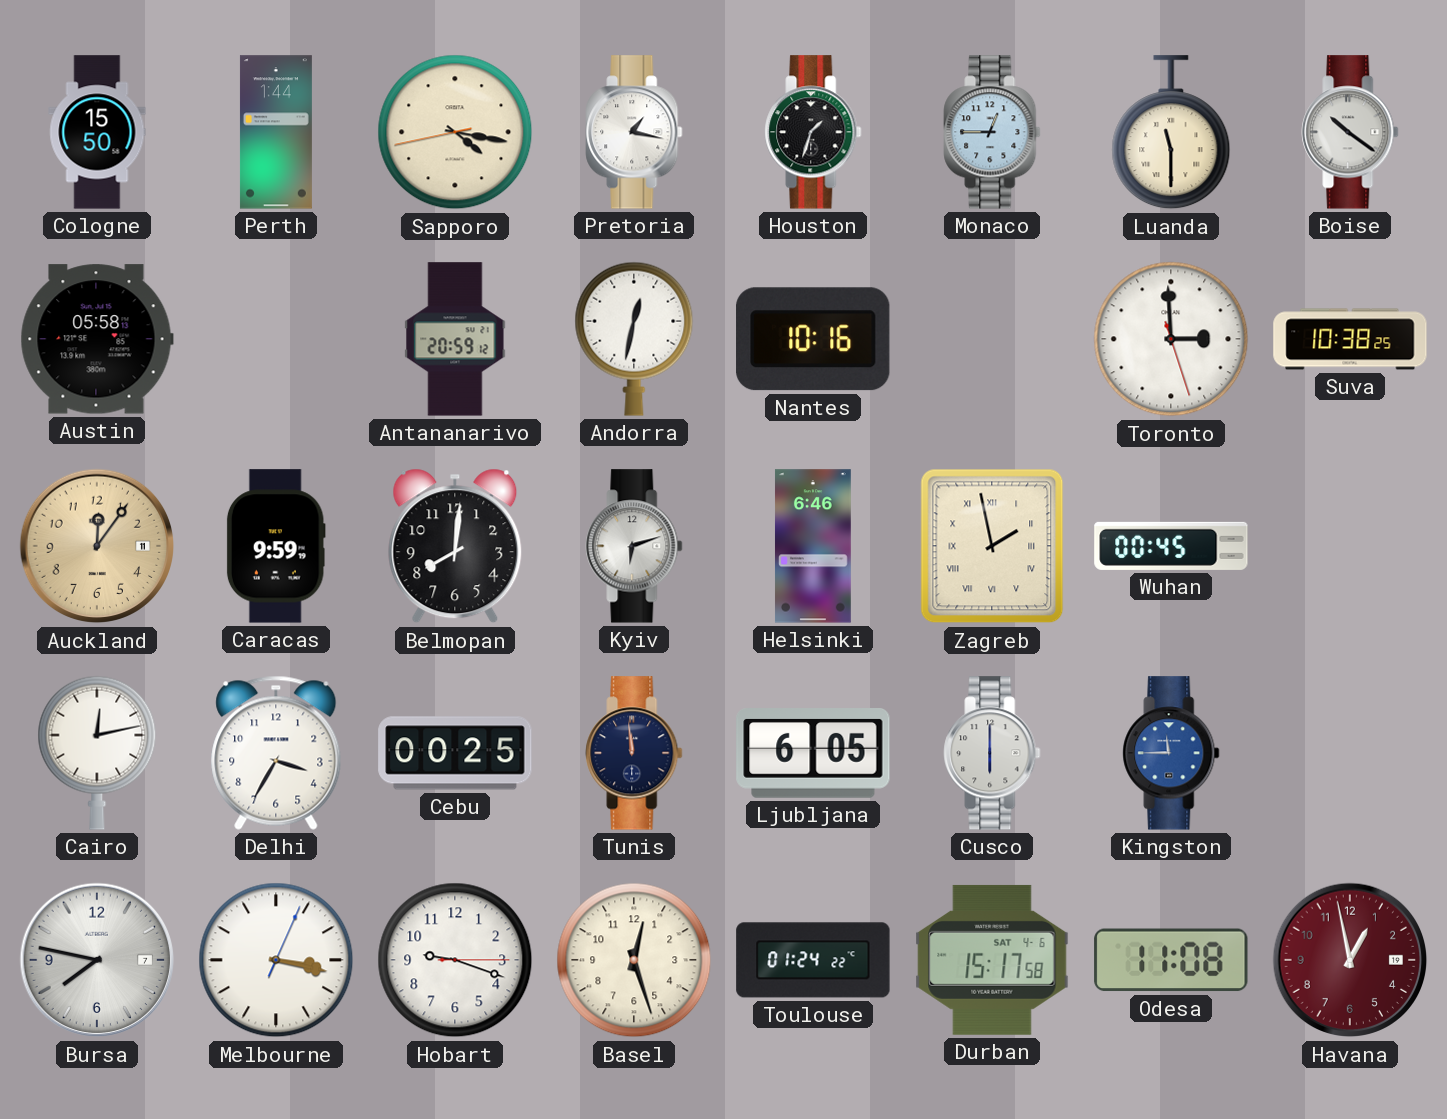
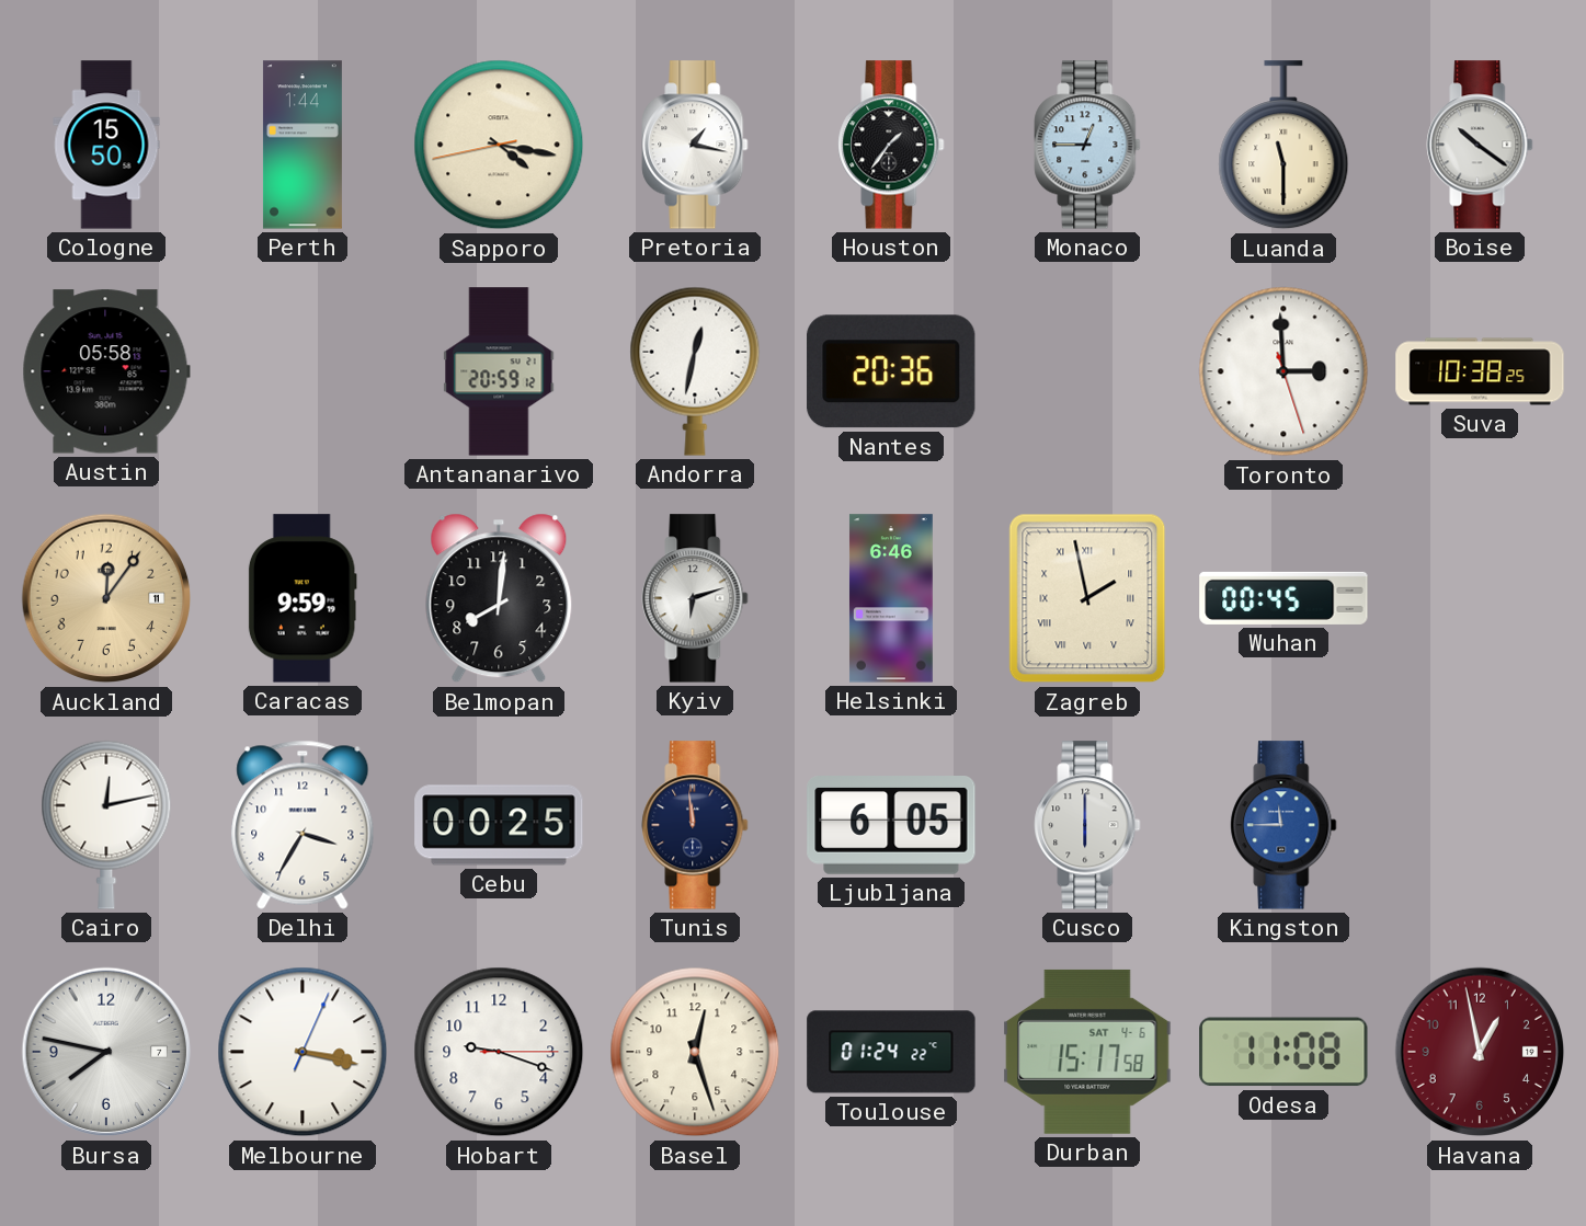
Houston: 1:33 -> 1:36 (891, 145)
Nantes: 10:16 -> 20:36 (891, 371)
